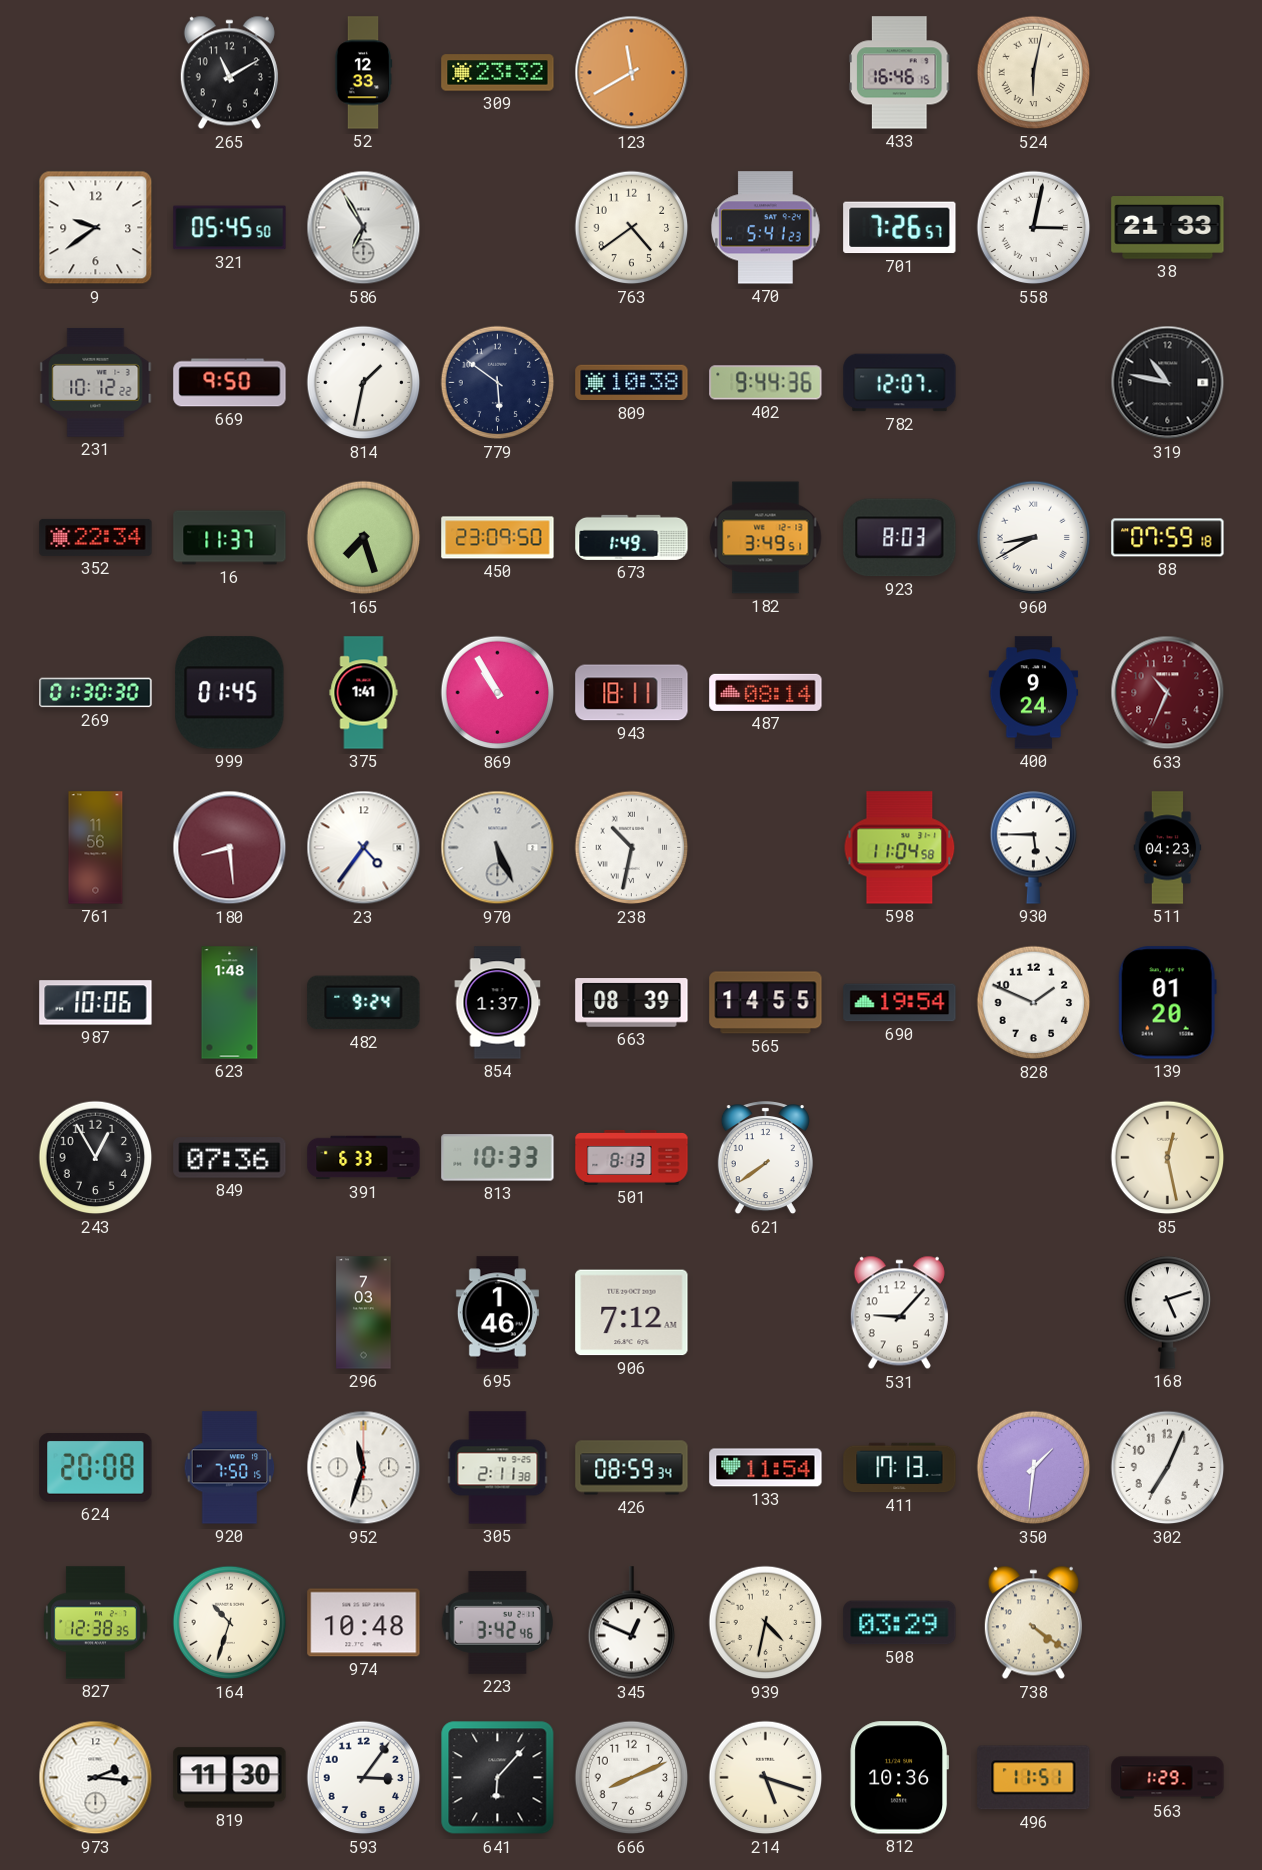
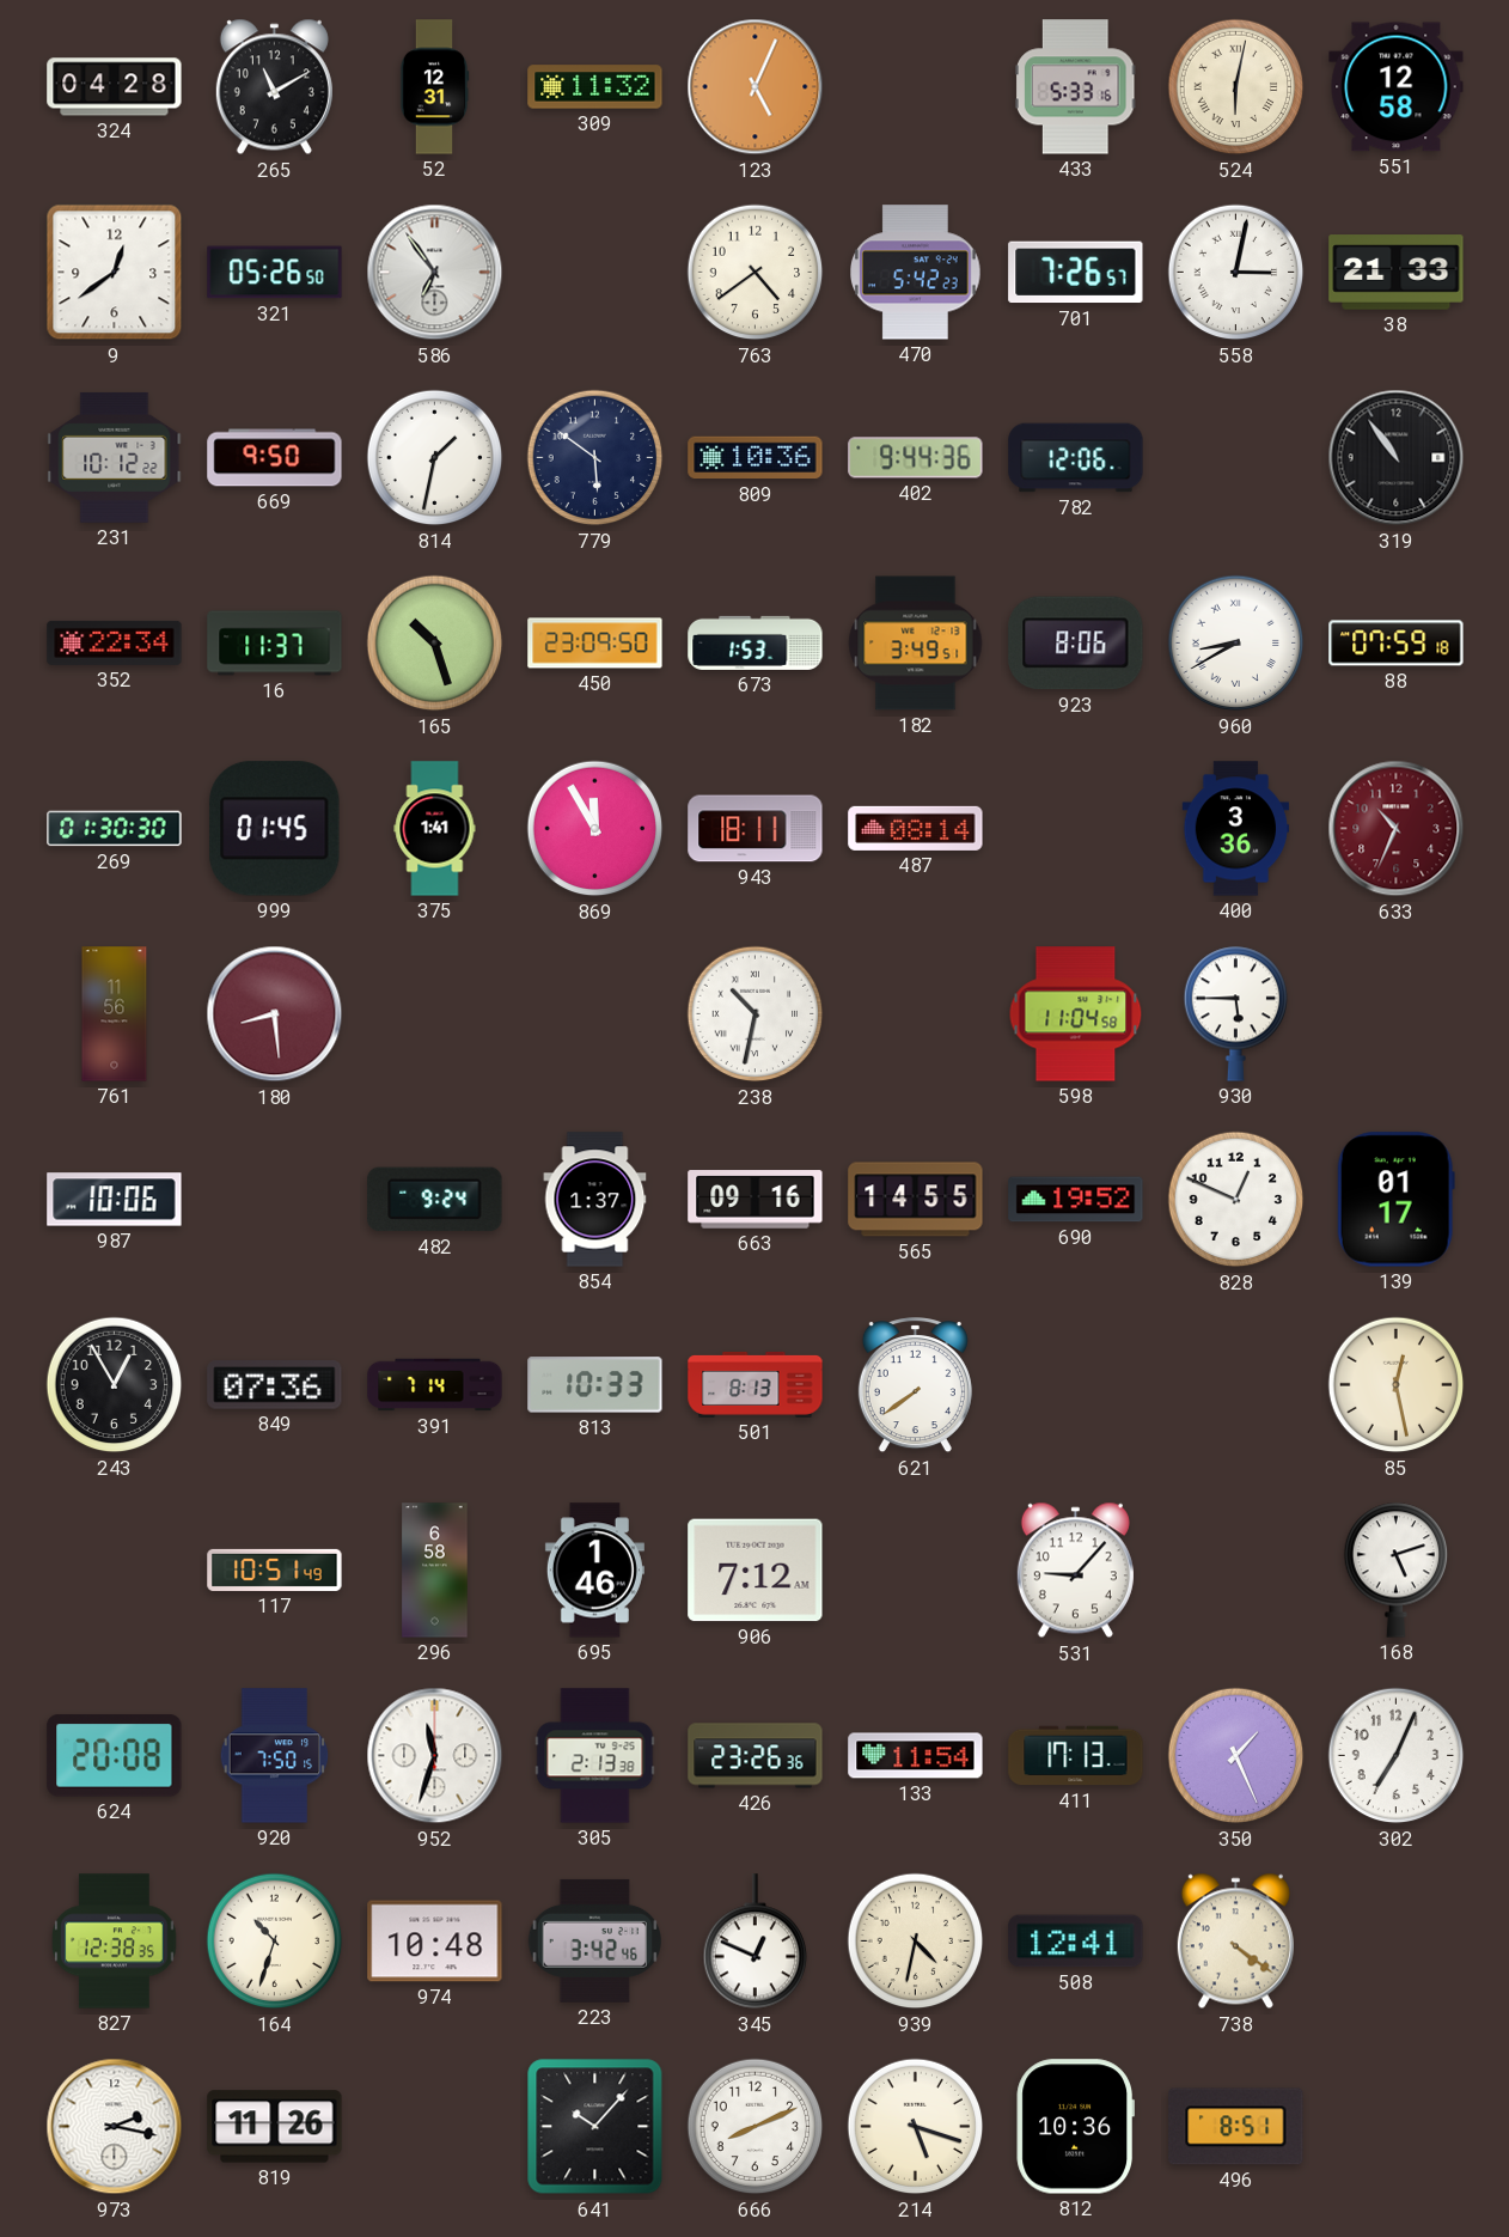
324: none -> 04:28 (115, 87)
52: 12:33 -> 12:31 (434, 87)
309: 23:32 -> 11:32 (595, 87)
123: 11:40 -> 5:04 (756, 87)
433: 16:46 -> 5:33 (1076, 87)
551: none -> 12:58 (1397, 87)
9: 9:39 -> 12:39 (115, 273)
321: 05:45 -> 05:26 (275, 273)
586: 6:55 -> 6:54 (435, 273)
470: 5:41 -> 5:42 (916, 273)
809: 10:38 -> 10:36 (756, 458)
782: 12:07 -> 12:06 (1076, 458)
319: 10:47 -> 10:54 (1397, 458)
165: 7:27 -> 10:27 (435, 644)
673: 1:49 -> 1:53 (756, 642)
923: 8:03 -> 8:06 (1076, 644)
869: 10:55 -> 11:55 (595, 829)
400: 9:24 -> 3:36 (1236, 829)
23: 4:36 -> none (364, 848)
970: 5:26 -> none (498, 848)
511: 04:23 -> none (1168, 848)
623: 1:48 -> none (230, 1003)
663: 08:39 -> 09:16 (756, 1200)
690: 19:54 -> 19:52 (1076, 1200)
828: 1:49 -> 12:49 (1236, 1200)
139: 01:20 -> 01:17 (1395, 1200)
391: 6:33 -> 7:14 (435, 1385)
117: none -> 10:51 (275, 1569)
296: 7:03 -> 6:58 (435, 1571)
305: 2:11 -> 2:13 (595, 1756)
426: 08:59 -> 23:26 (756, 1756)
350: 1:31 -> 1:26 (1236, 1756)
508: 03:29 -> 12:41 (1076, 1942)
973: 2:16 -> 2:17 (115, 2127)
819: 11:30 -> 11:26 (275, 2127)
593: 3:06 -> none (364, 1778)
641: 6:07 -> 10:07 (595, 2127)
496: 11:51 -> 8:51 (1236, 2127)
563: 1:29 -> none (1168, 1778)
